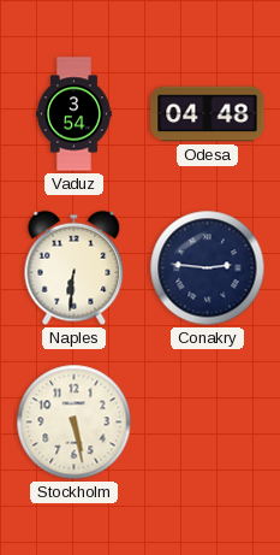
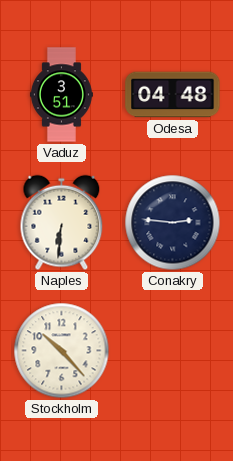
Vaduz: 3:54 -> 3:51 (61, 95)
Stockholm: 5:28 -> 10:23 (62, 351)
